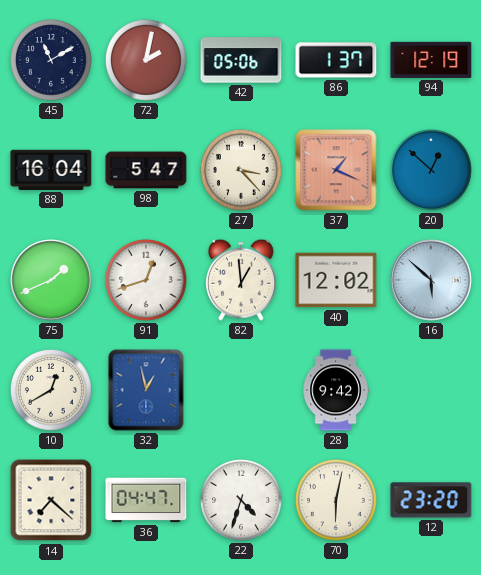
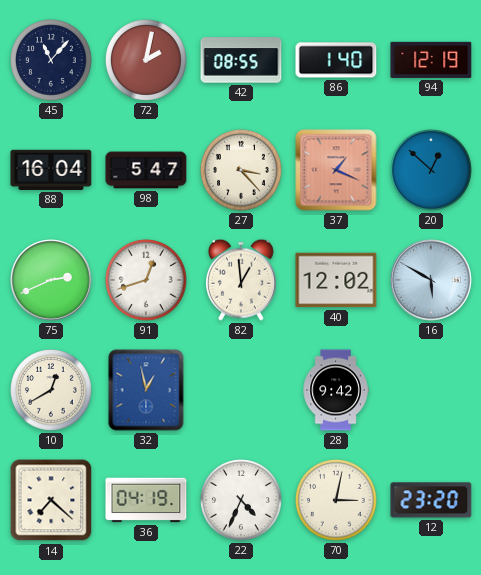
45: 11:10 -> 11:07 (52, 61)
42: 05:06 -> 08:55 (241, 60)
86: 1:37 -> 1:40 (336, 60)
75: 1:41 -> 2:41 (51, 280)
16: 5:52 -> 5:50 (431, 280)
36: 04:47 -> 04:19 (146, 500)
22: 4:33 -> 4:34 (242, 501)
70: 6:02 -> 3:02 (337, 501)
